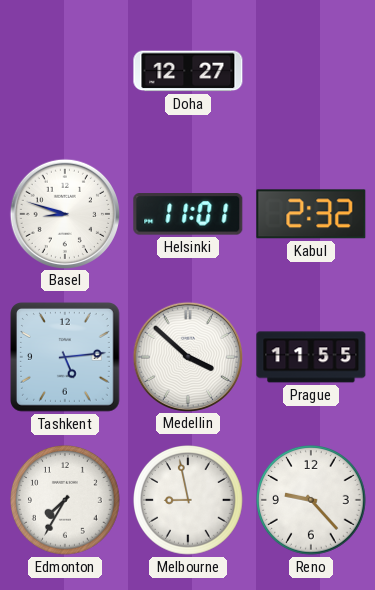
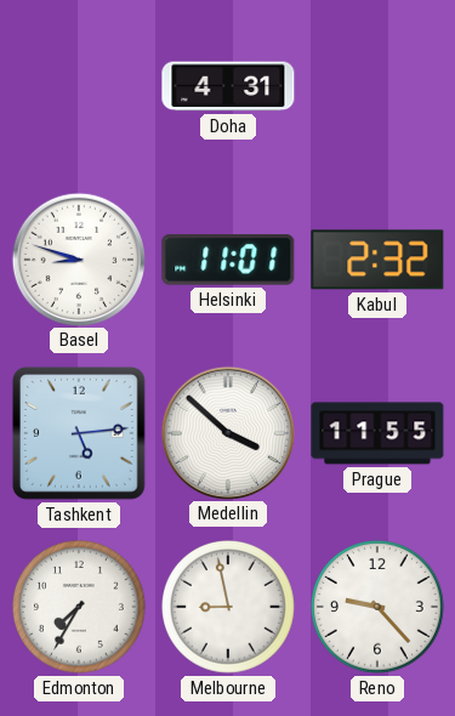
Doha: 12:27 -> 4:31 (228, 86)
